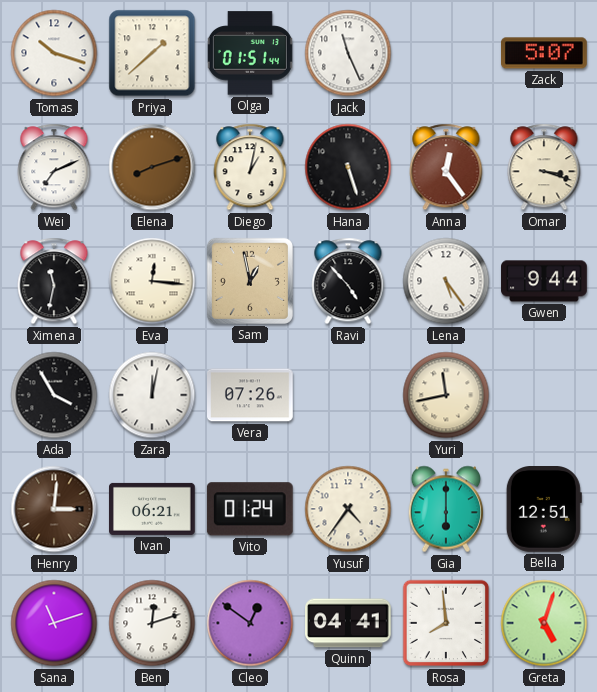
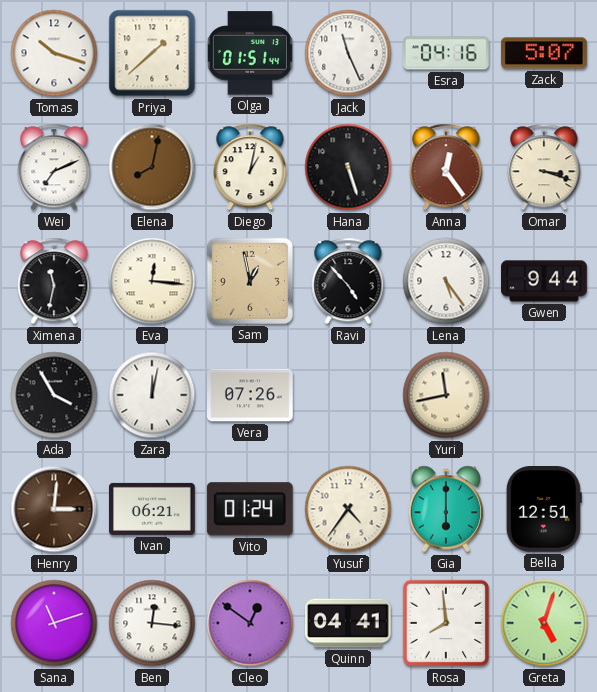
Esra: none -> 04:16 (447, 53)
Elena: 8:12 -> 8:02 (152, 167)
Ben: 12:12 -> 12:16 (152, 623)
